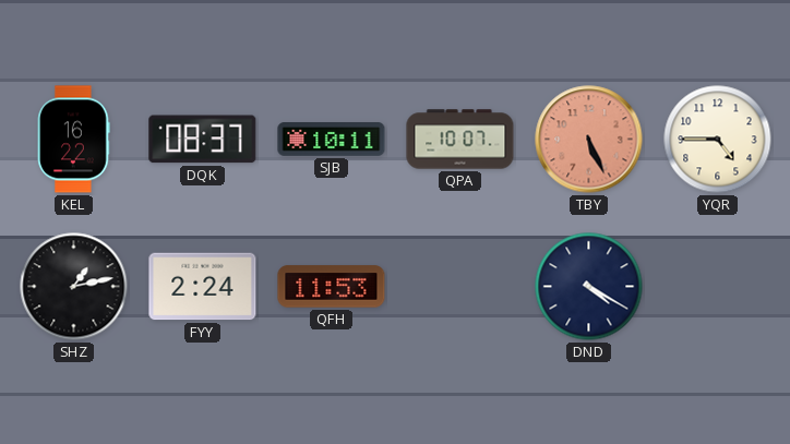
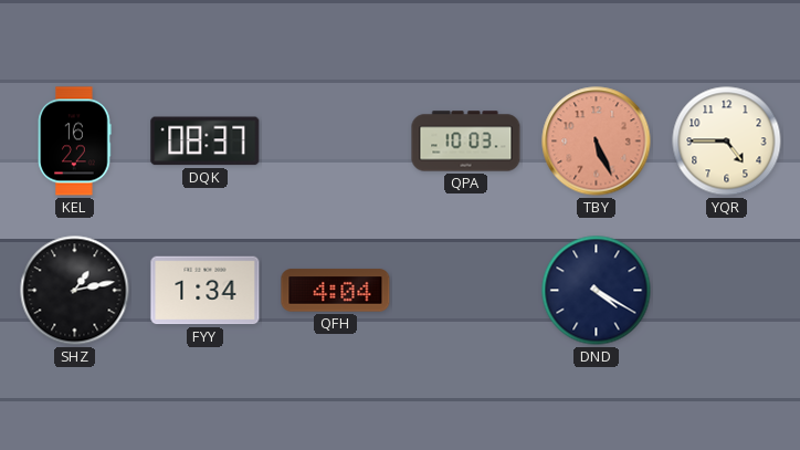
SJB: 10:11 -> none (332, 140)
QPA: 10:07 -> 10:03 (466, 142)
FYY: 2:24 -> 1:34 (206, 291)
QFH: 11:53 -> 4:04 (336, 291)
